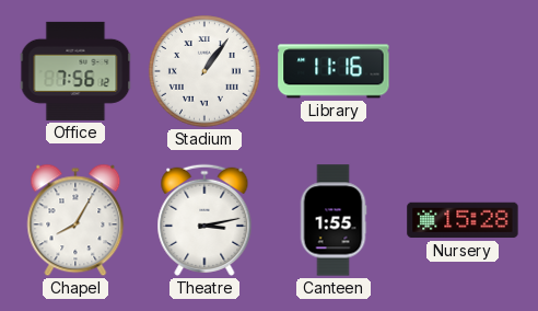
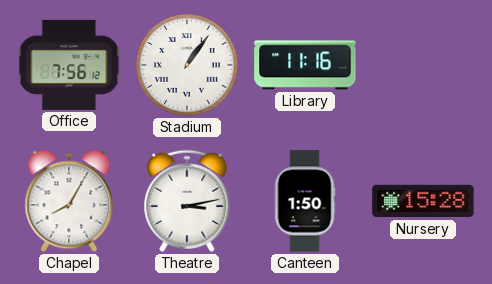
Canteen: 1:55 -> 1:50 (305, 201)
